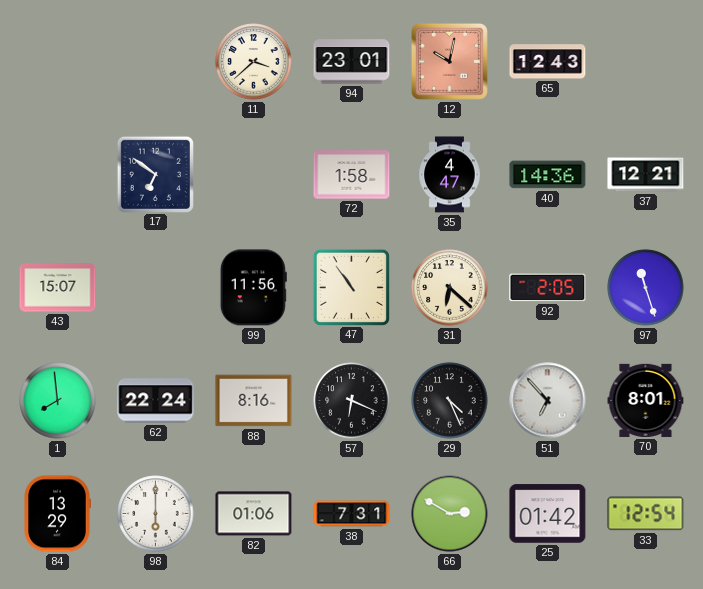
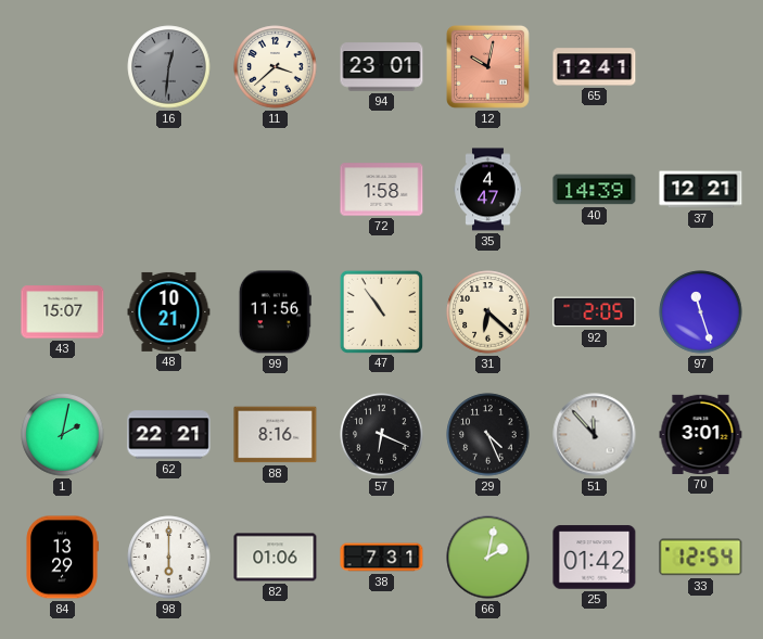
16: none -> 12:31 (169, 67)
65: 12:43 -> 12:41 (595, 67)
17: 6:51 -> none (155, 174)
40: 14:36 -> 14:39 (595, 190)
48: none -> 10:21 (169, 311)
1: 7:59 -> 2:02 (63, 435)
62: 22:24 -> 22:21 (169, 435)
51: 6:53 -> 11:53 (595, 435)
70: 8:01 -> 3:01 (701, 434)
66: 2:50 -> 2:02 (488, 558)
